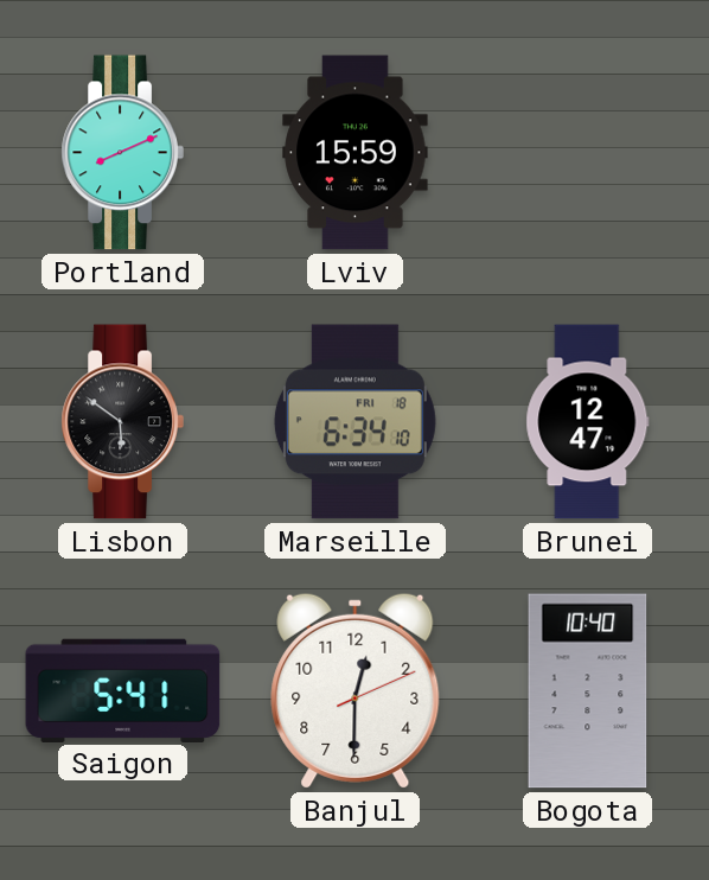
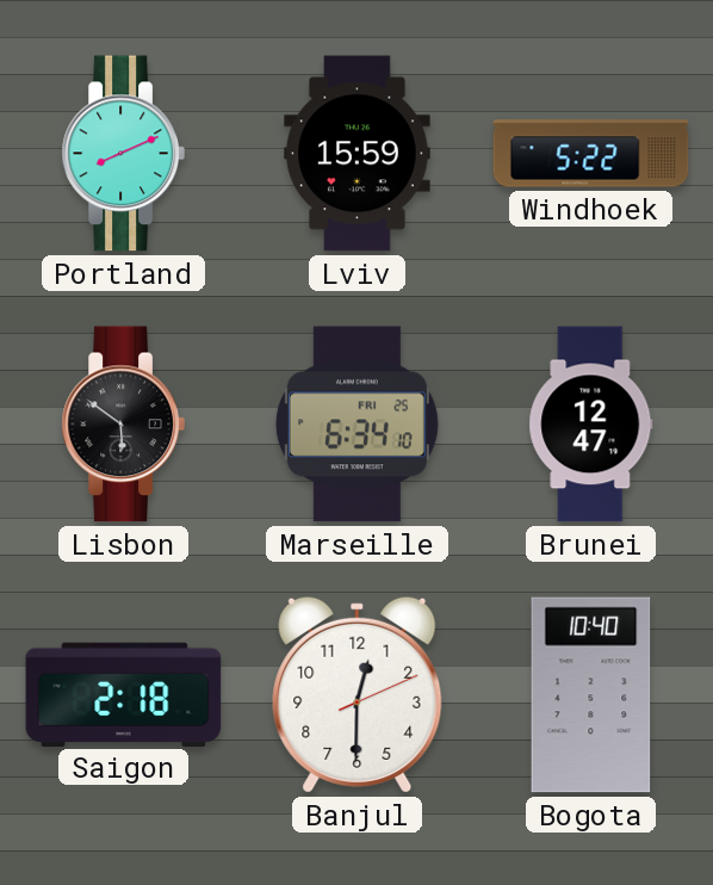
Windhoek: none -> 5:22 (591, 154)
Marseille date: FRI 18 -> FRI 25 (356, 425)
Saigon: 5:41 -> 2:18 (124, 694)
